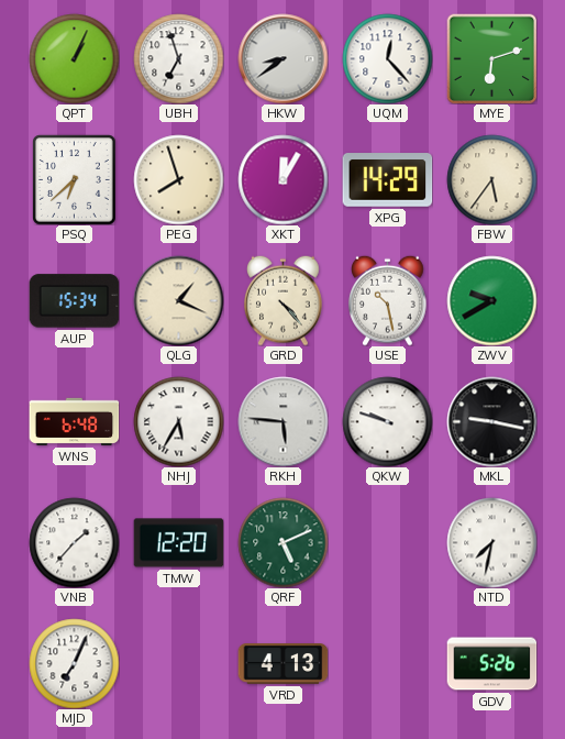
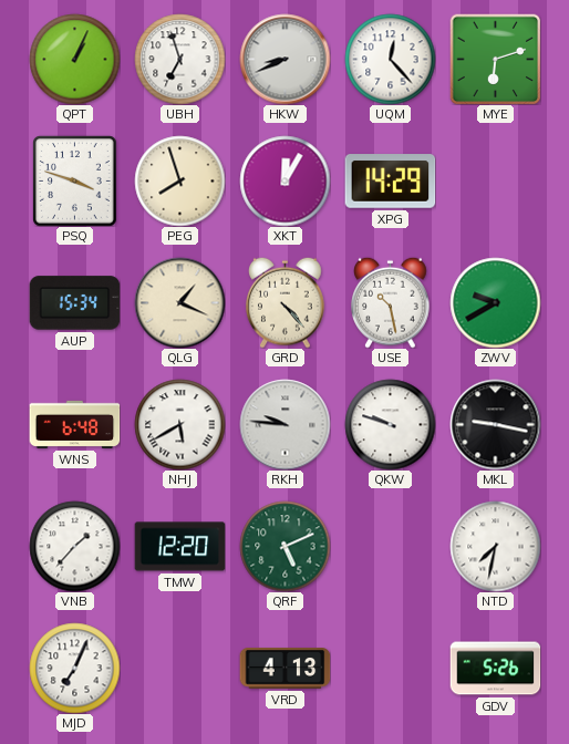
HKW: 8:39 -> 8:41 (284, 59)
PSQ: 6:38 -> 3:48 (75, 180)
FBW: 5:36 -> none (491, 179)
NHJ: 5:35 -> 5:40 (179, 424)
RKH: 5:46 -> 9:46 (284, 424)
